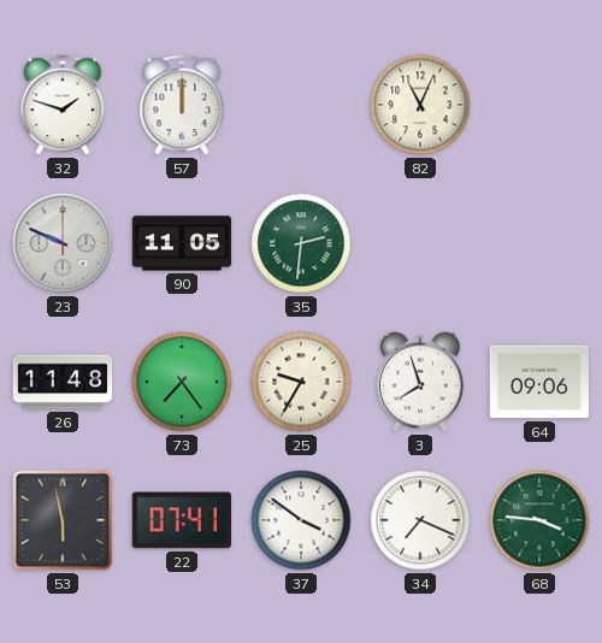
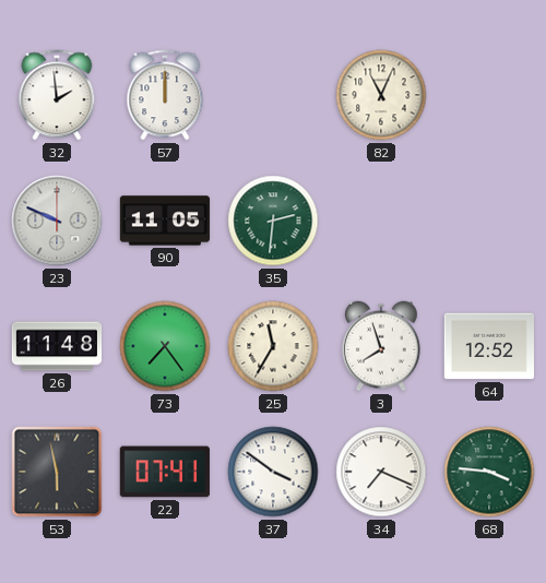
32: 1:48 -> 1:59 (57, 95)
25: 9:35 -> 11:35 (273, 346)
64: 09:06 -> 12:52 (488, 346)
